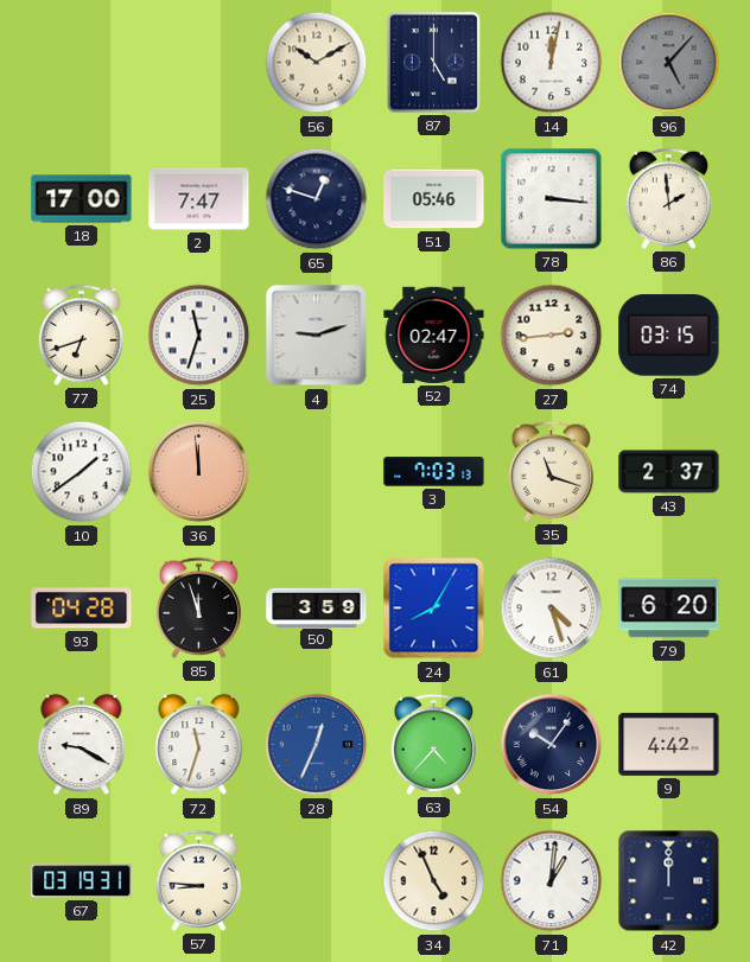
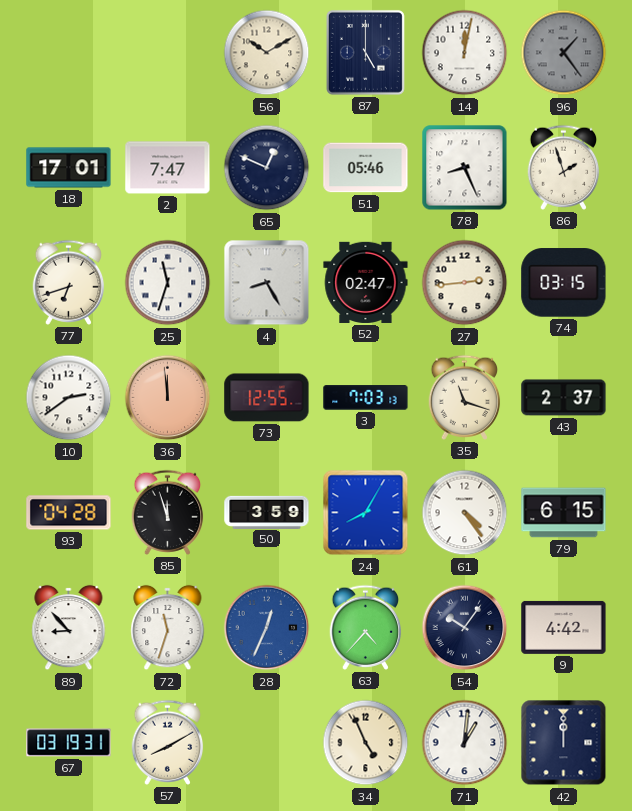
96: 5:07 -> 1:24 (564, 53)
18: 17:00 -> 17:01 (69, 168)
65: 12:48 -> 12:49 (267, 168)
78: 3:16 -> 8:26 (465, 168)
86: 1:59 -> 1:57 (564, 167)
4: 9:12 -> 8:25 (267, 283)
10: 1:39 -> 2:39 (69, 398)
73: none -> 12:55 (267, 398)
61: 4:27 -> 4:24 (465, 513)
79: 6:20 -> 6:15 (564, 513)
89: 9:20 -> 8:53 (69, 628)
57: 8:46 -> 8:10 (168, 742)
